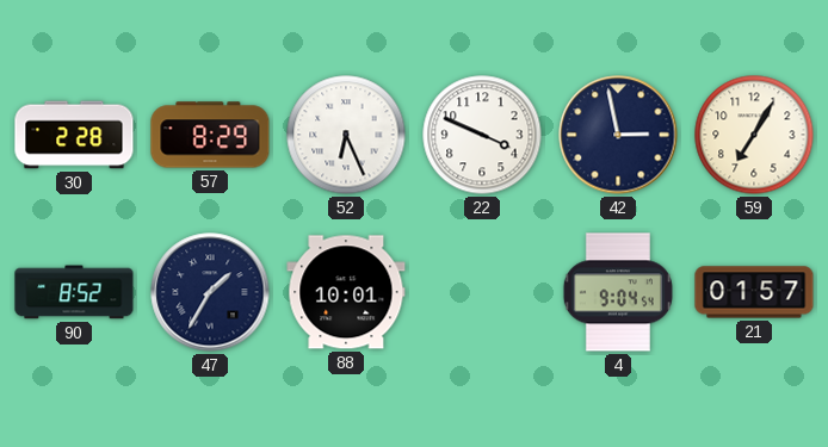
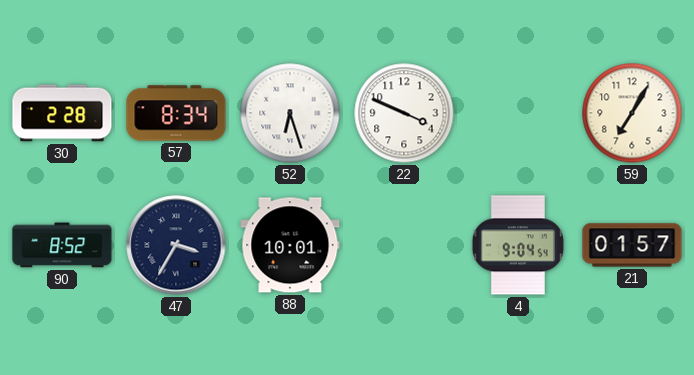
57: 8:29 -> 8:34 (176, 113)
52: 6:26 -> 6:27 (290, 113)
42: 2:58 -> none (618, 135)
47: 1:35 -> 3:35 (176, 245)
